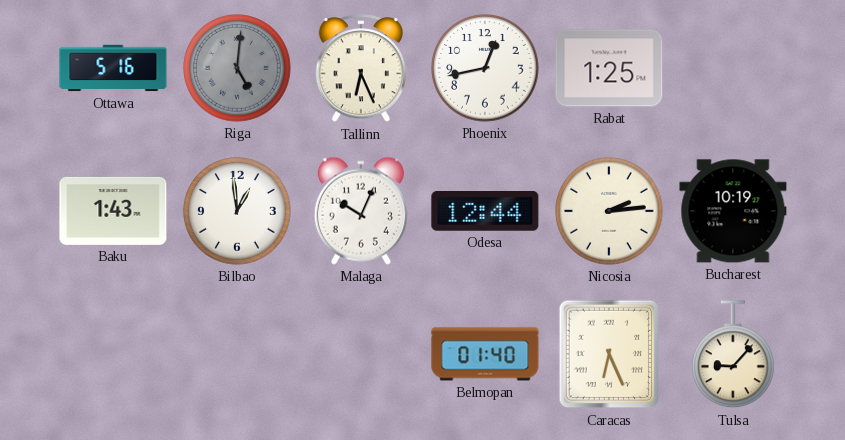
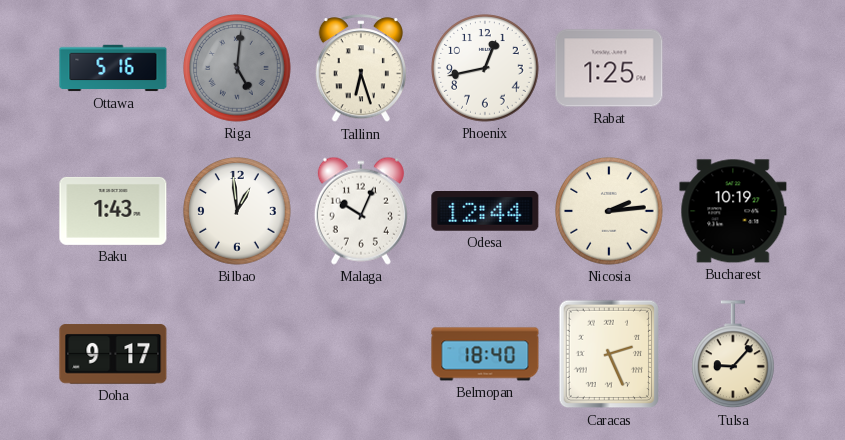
Tallinn: 6:26 -> 6:27 (361, 69)
Doha: none -> 9:17 (113, 354)
Belmopan: 01:40 -> 18:40 (485, 354)
Caracas: 6:26 -> 2:26 (609, 354)
